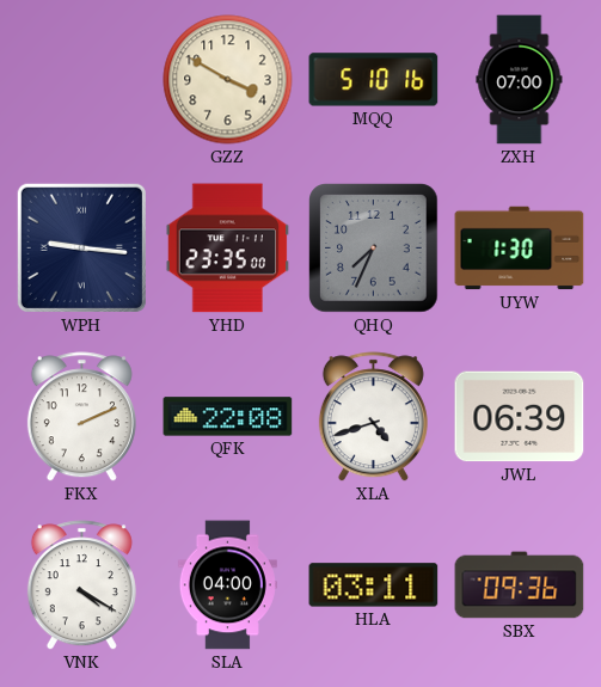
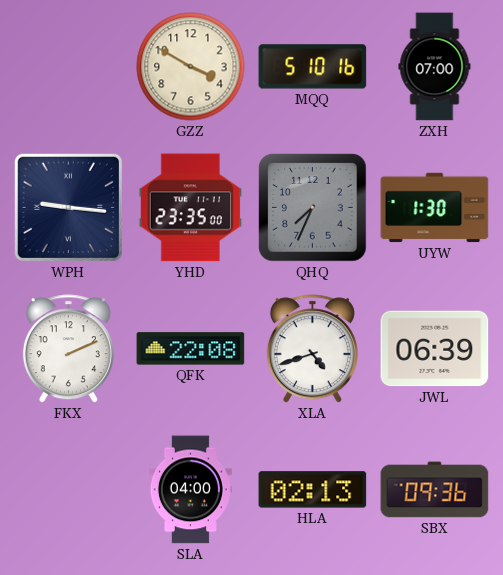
VNK: 4:20 -> none (81, 585)
HLA: 03:11 -> 02:13 (313, 490)
